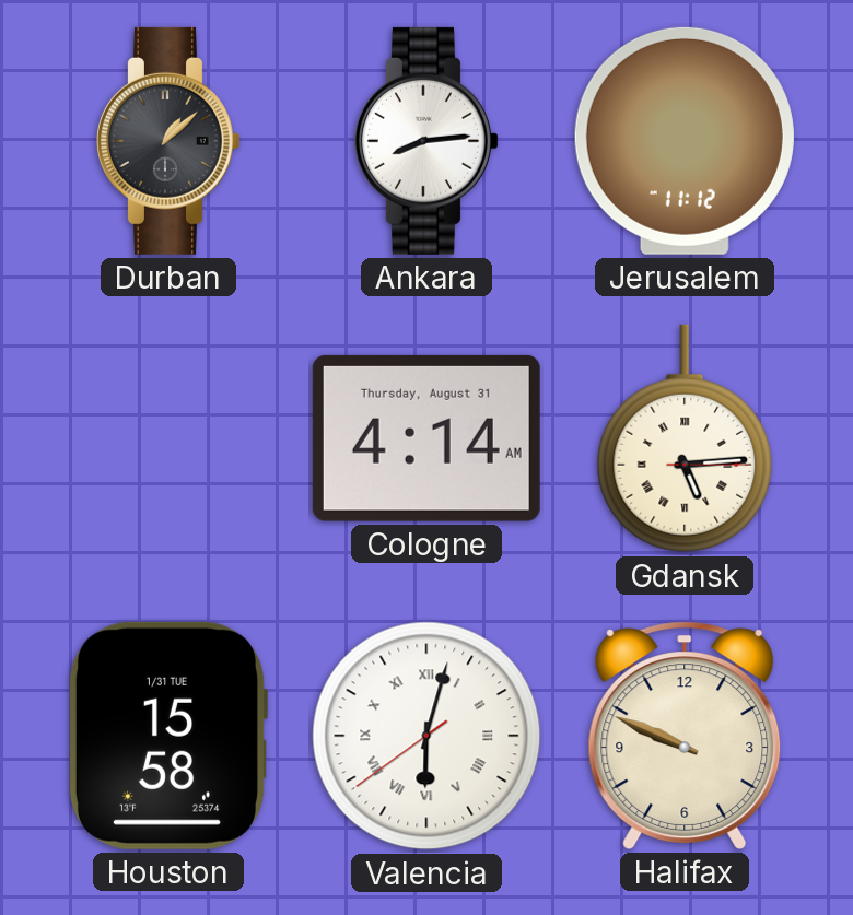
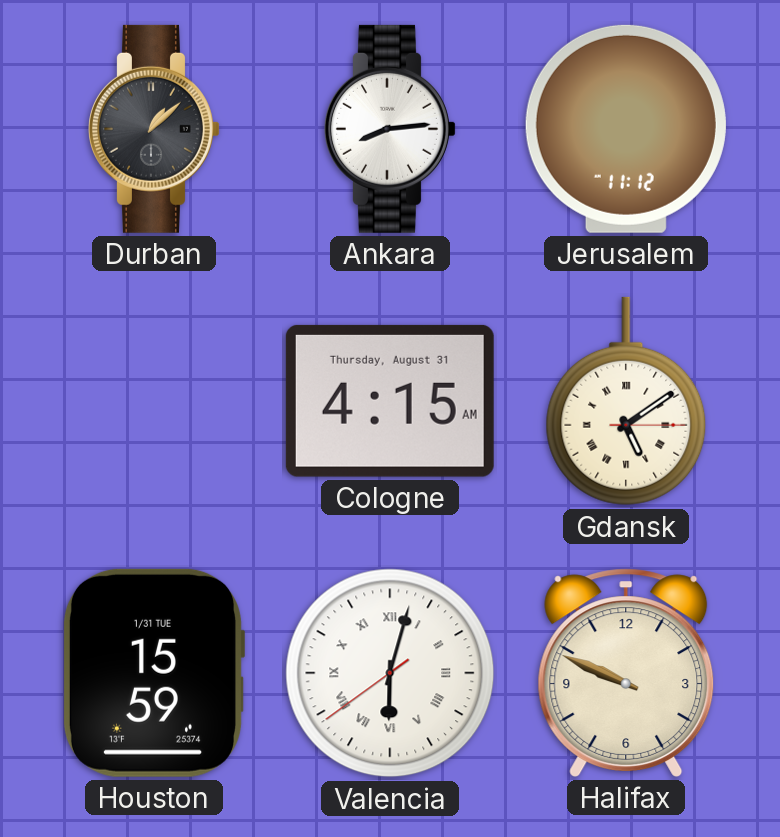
Cologne: 4:14 -> 4:15 (390, 401)
Gdansk: 5:14 -> 5:09 (626, 401)
Houston: 15:58 -> 15:59 (153, 673)
